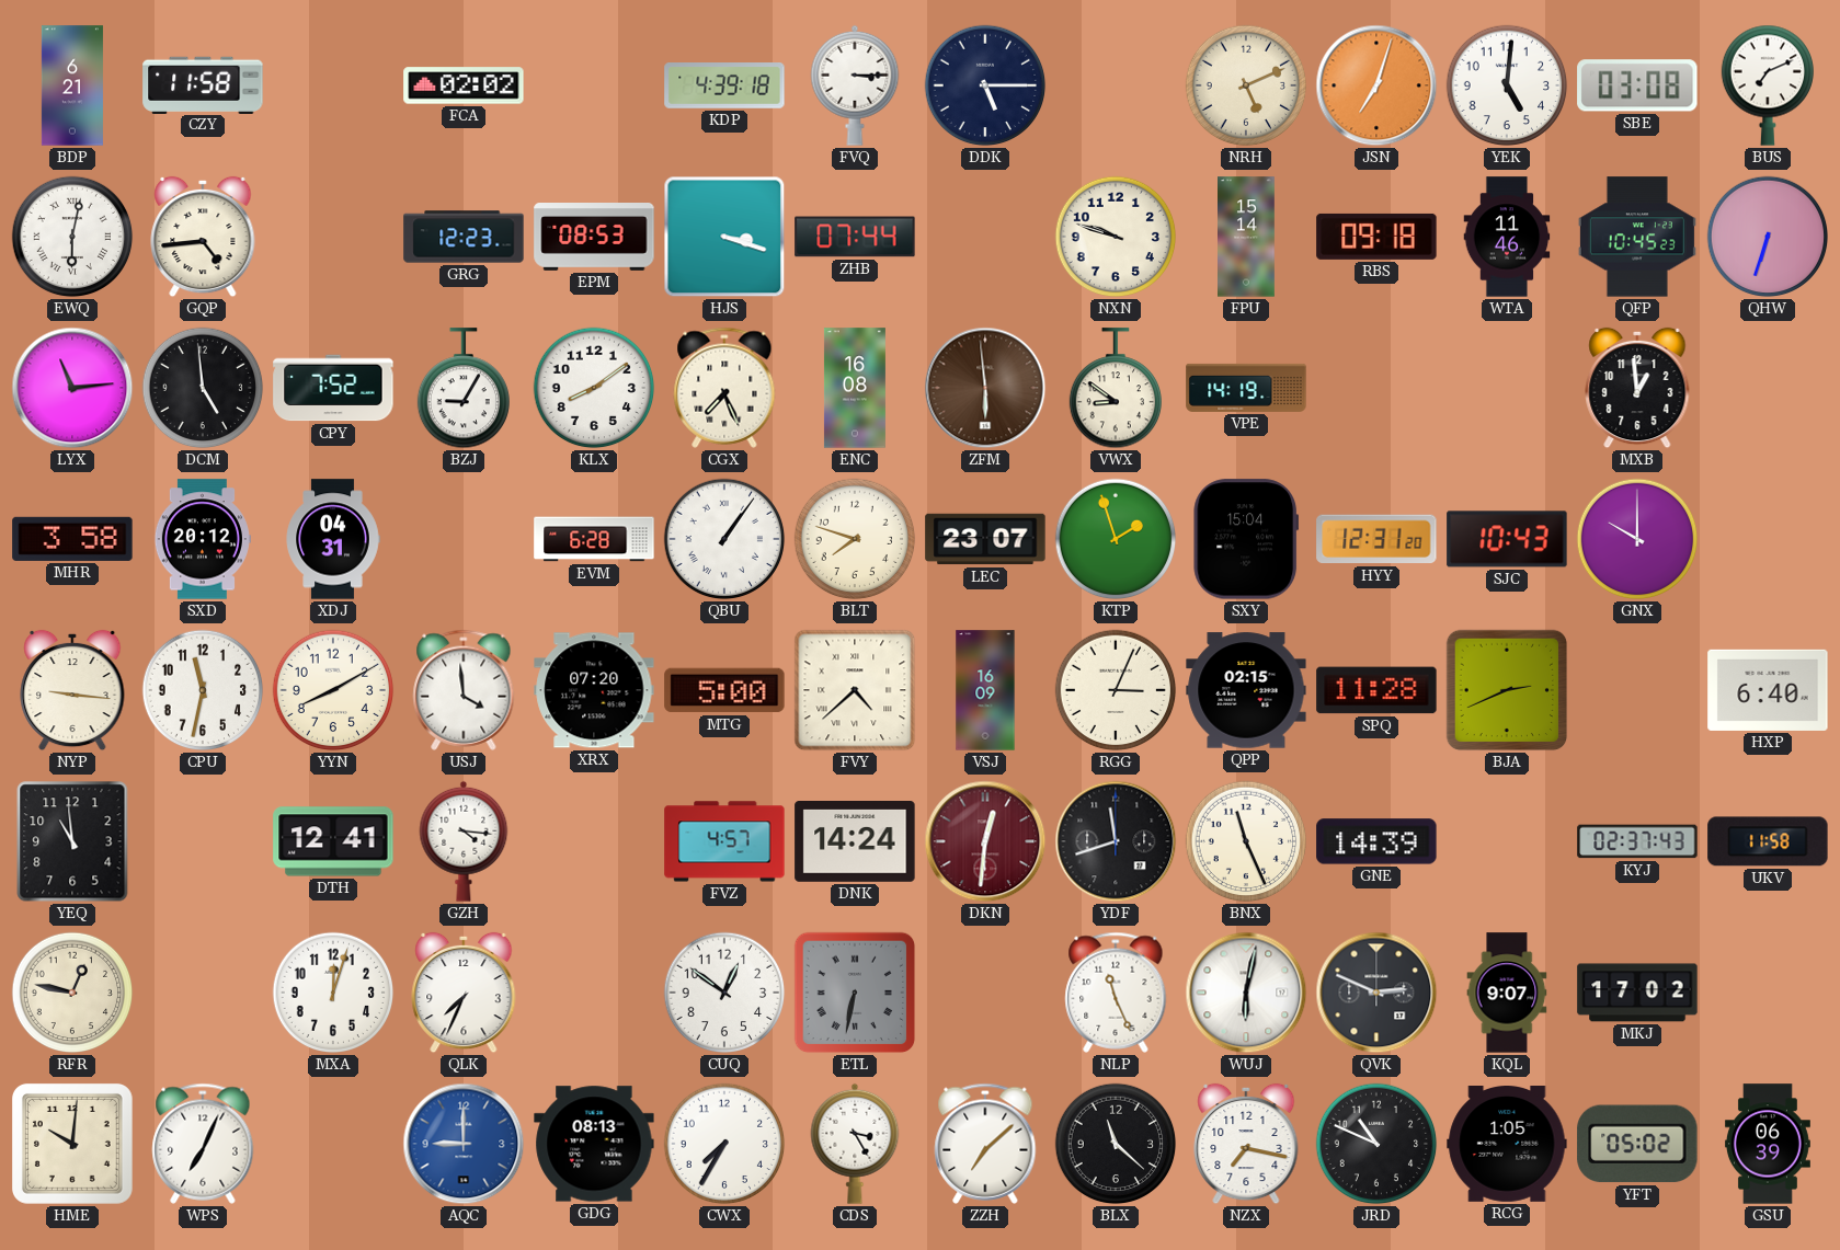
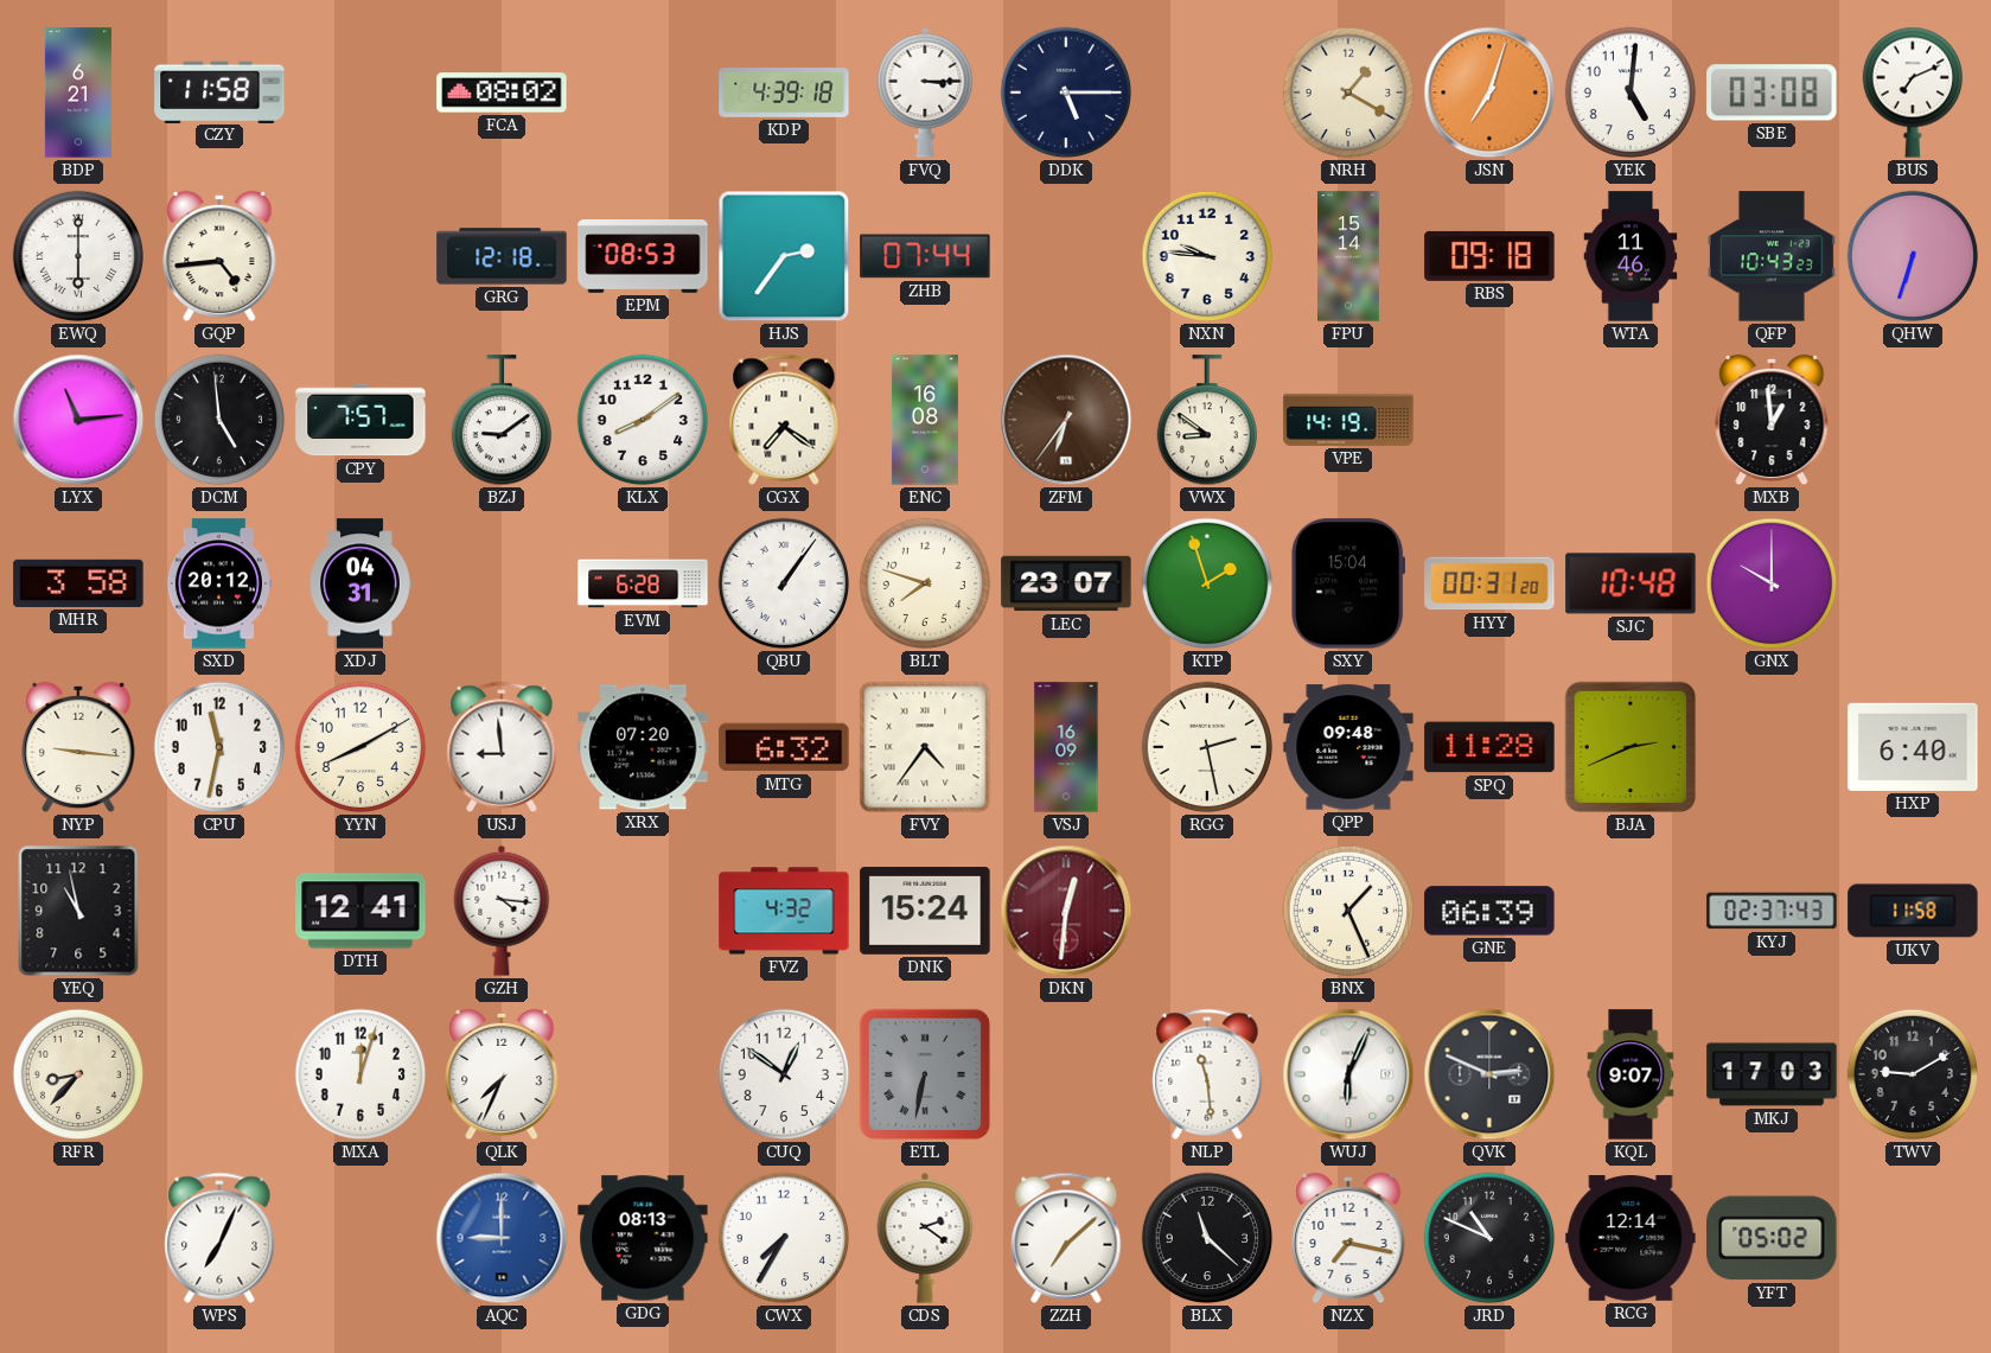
FCA: 02:02 -> 08:02 (502, 92)
NRH: 5:11 -> 1:20 (1348, 92)
EWQ: 6:02 -> 6:00 (78, 256)
GRG: 12:23 -> 12:18 (502, 256)
HJS: 3:18 -> 2:36 (784, 256)
NXN: 9:48 -> 9:46 (1207, 256)
QFP: 10:45 -> 10:43 (1772, 256)
CPY: 7:52 -> 7:57 (360, 420)
BZJ: 9:05 -> 9:09 (500, 421)
CGX: 7:26 -> 7:21 (784, 420)
ZFM: 5:59 -> 6:36 (1066, 420)
HYY: 12:31 -> 00:31 (1489, 583)
SJC: 10:43 -> 10:48 (1631, 583)
USJ: 3:59 -> 8:59 (502, 747)
MTG: 5:00 -> 6:32 (784, 747)
FVY: 4:38 -> 4:36 (925, 747)
RGG: 3:04 -> 2:28 (1207, 747)
QPP: 02:15 -> 09:48 (1348, 747)
YEQ: 10:59 -> 10:58 (78, 911)
FVZ: 4:57 -> 4:32 (784, 911)
DNK: 14:24 -> 15:24 (925, 912)
YDF: 11:42 -> none (1116, 841)
BNX: 11:26 -> 1:26 (1348, 911)
GNE: 14:39 -> 06:39 (1489, 911)
RFR: 12:47 -> 8:37 (78, 1074)
NLP: 11:26 -> 11:29 (1207, 1074)
WUJ: 6:02 -> 6:04 (1348, 1074)
MKJ: 17:02 -> 17:03 (1772, 1074)
TWV: none -> 9:10 (1913, 1074)
HME: 10:01 -> none (72, 1144)
CDS: 3:25 -> 2:21 (925, 1238)
RCG: 1:05 -> 12:14 (1631, 1239)
GSU: 06:39 -> none (1768, 1144)
